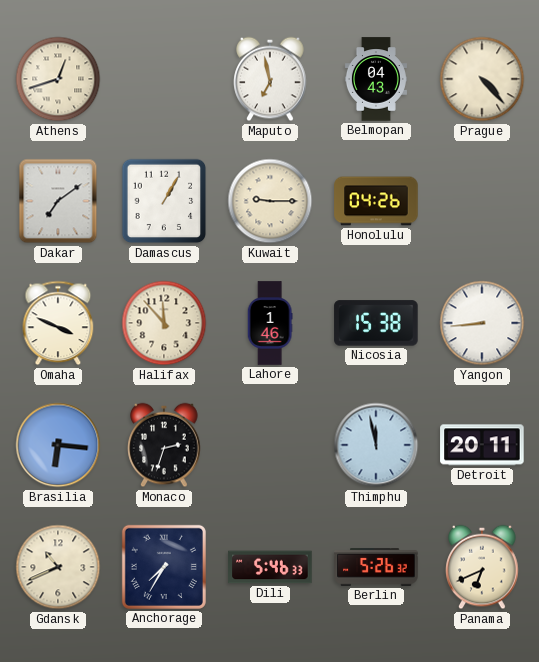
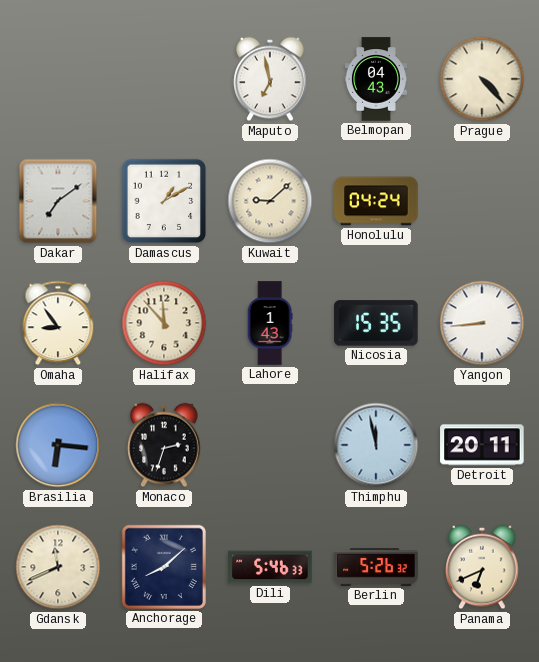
Athens: 12:42 -> none (58, 79)
Damascus: 1:05 -> 1:10 (164, 201)
Kuwait: 9:15 -> 9:08 (270, 201)
Honolulu: 04:26 -> 04:24 (376, 201)
Omaha: 3:49 -> 8:54 (58, 323)
Lahore: 1:46 -> 1:43 (270, 323)
Nicosia: 15:38 -> 15:35 (376, 323)
Gdansk: 10:41 -> 11:41 (58, 567)
Anchorage: 7:35 -> 8:08 (164, 567)
